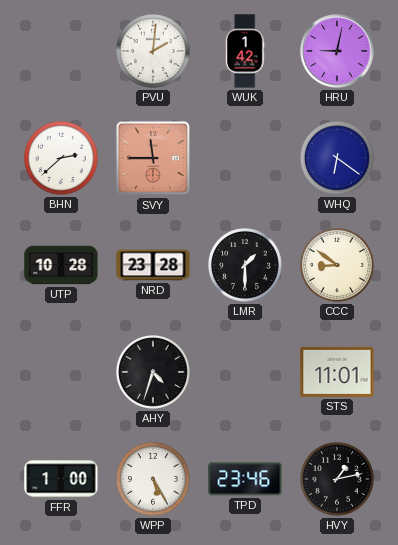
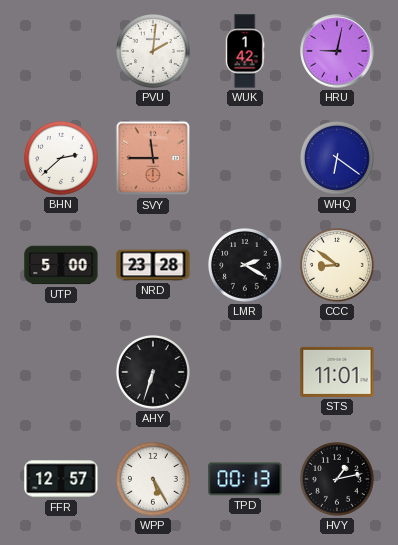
UTP: 10:28 -> 5:00 (61, 265)
LMR: 1:30 -> 2:20 (246, 266)
AHY: 4:33 -> 6:33 (154, 373)
FFR: 1:00 -> 12:57 (61, 479)
TPD: 23:46 -> 00:13 (245, 479)
